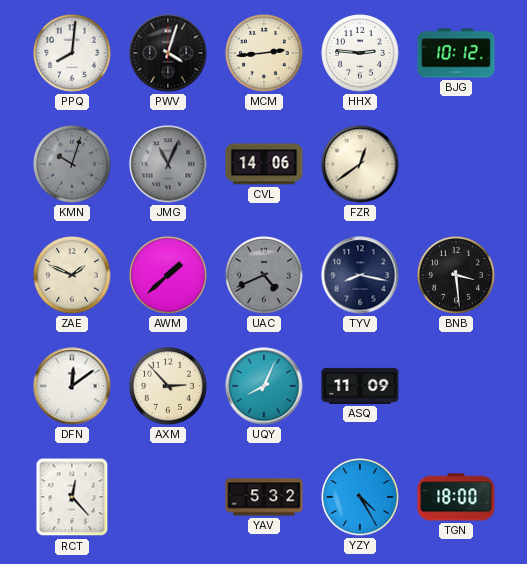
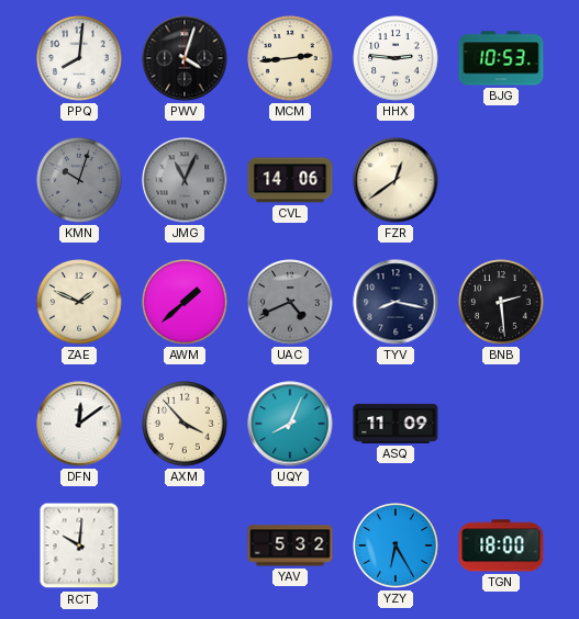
BJG: 10:12 -> 10:53 (501, 58)
BNB: 3:29 -> 2:29 (501, 302)
AXM: 2:53 -> 3:53 (185, 424)
RCT: 12:23 -> 10:01 (79, 545)
YZY: 4:25 -> 6:25 (396, 545)
